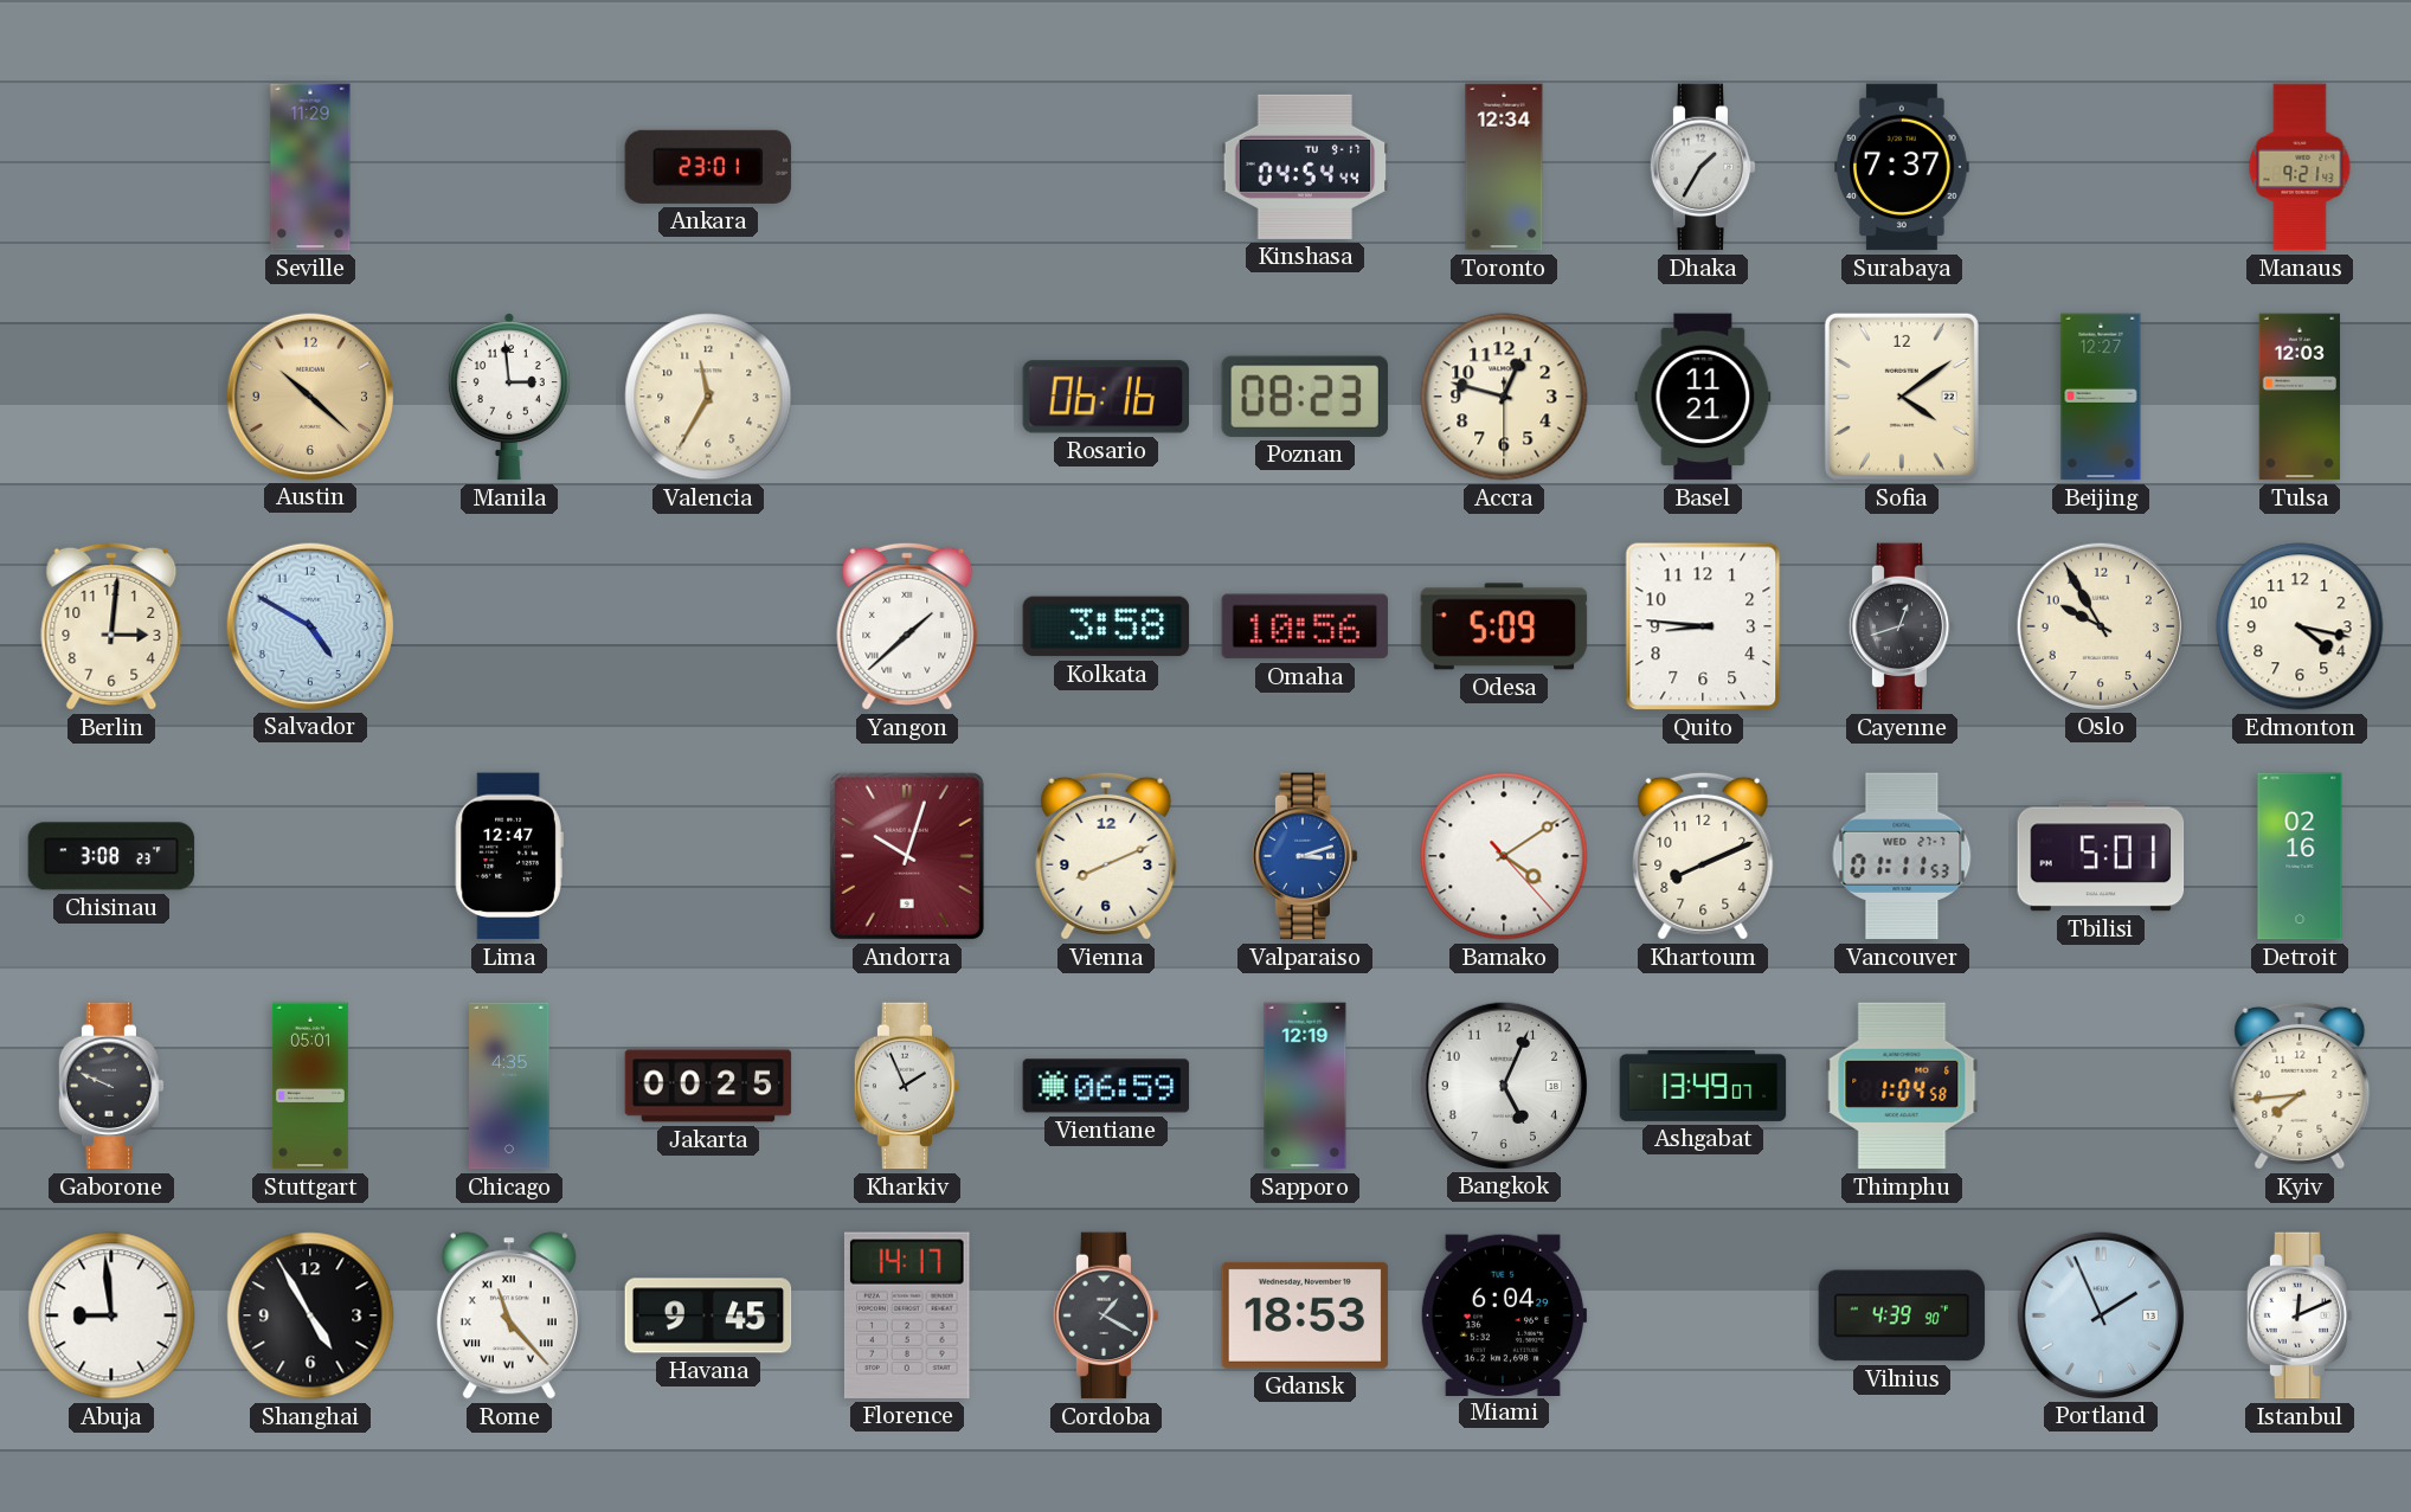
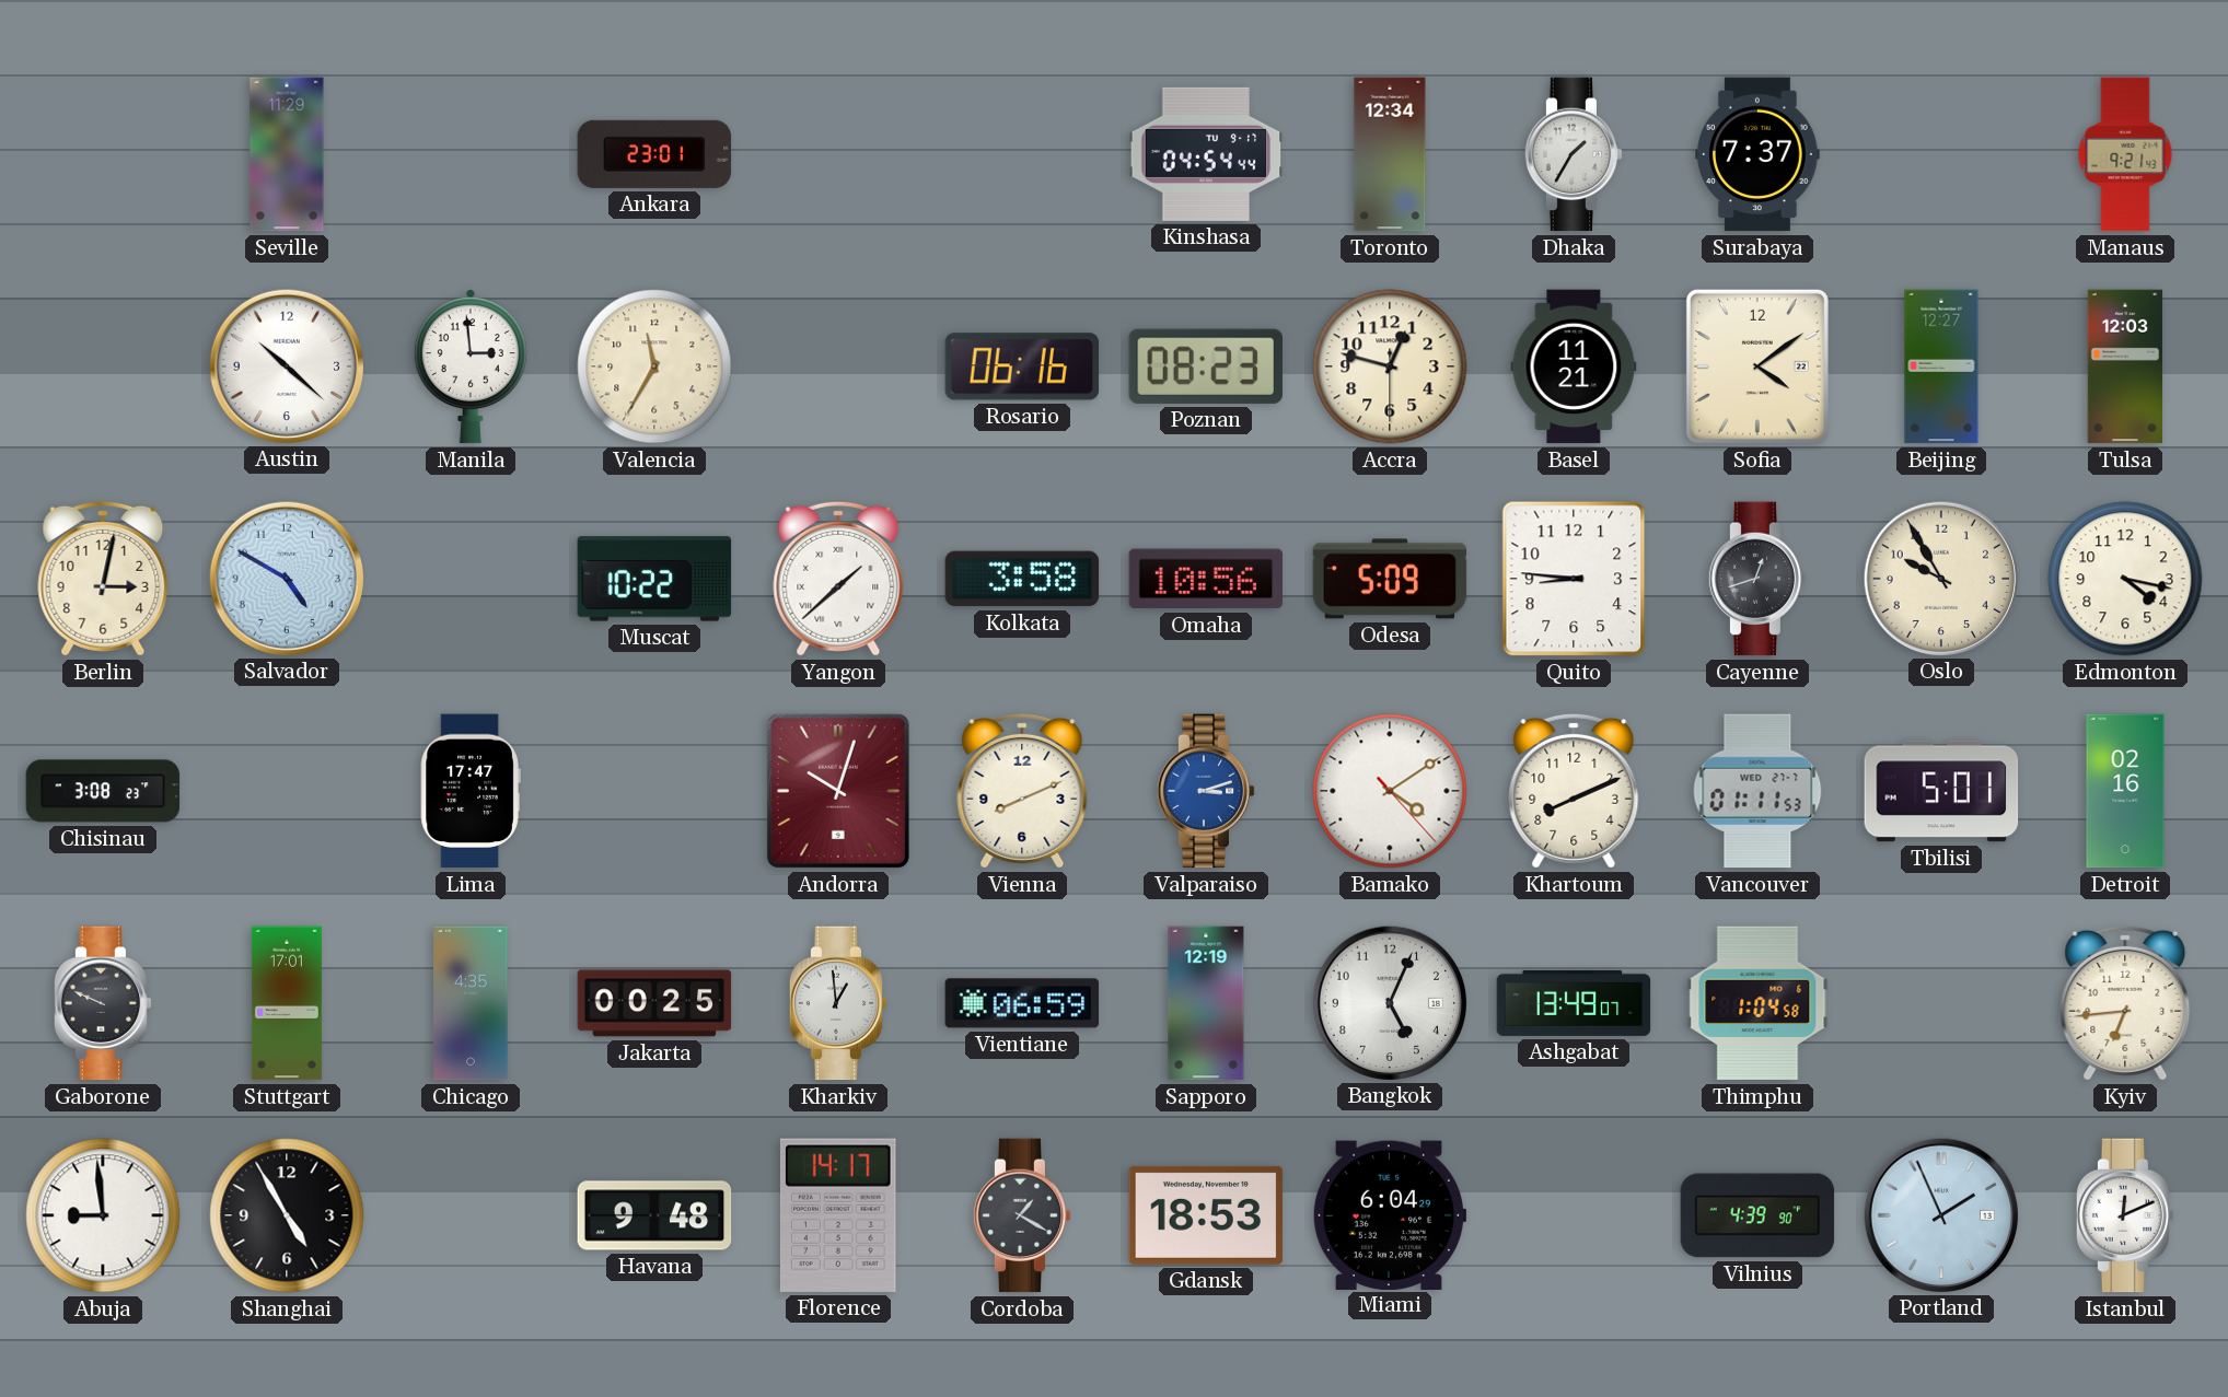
Austin dial: champagne -> white (286, 365)
Berlin: 3:01 -> 3:02 (103, 579)
Muscat: none -> 10:22 (654, 579)
Lima: 12:47 -> 17:47 (471, 791)
Stuttgart: 05:01 -> 17:01 (287, 1003)
Kharkiv: 1:56 -> 12:59 (838, 1003)
Kyiv: 7:44 -> 6:44 (2125, 1003)
Rome: 11:23 -> none (509, 1315)
Havana: 9:45 -> 9:48 (654, 1215)
